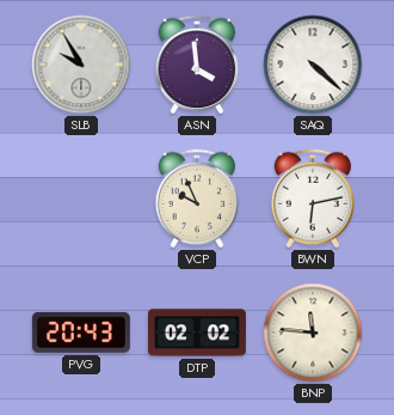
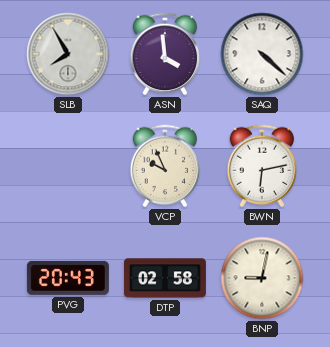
SLB: 9:55 -> 7:55 (68, 54)
DTP: 02:02 -> 02:58 (165, 278)
BNP: 11:46 -> 9:02 (262, 278)
